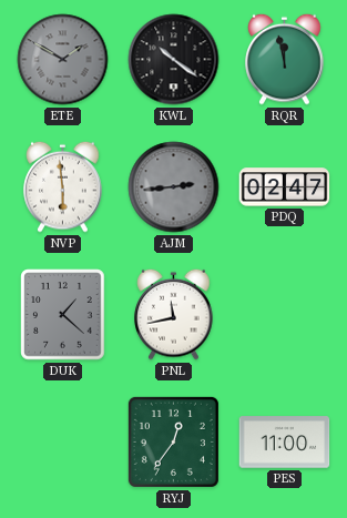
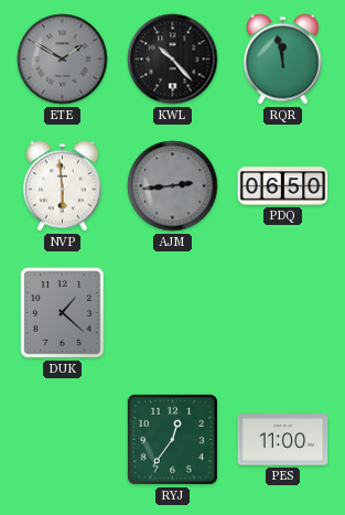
KWL: 10:21 -> 10:23 (173, 60)
PDQ: 02:47 -> 06:50 (283, 186)
PNL: 11:43 -> none (174, 314)
